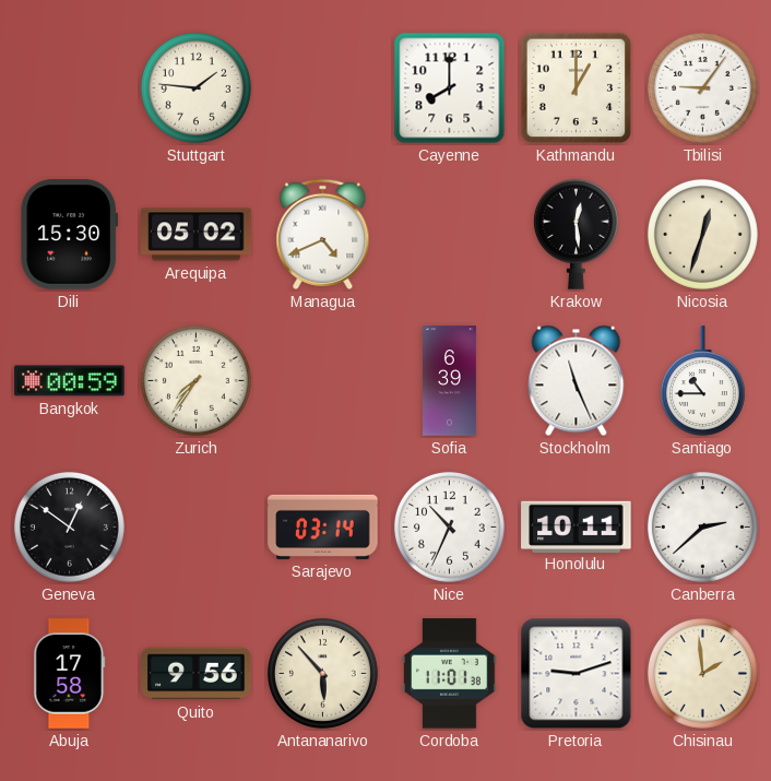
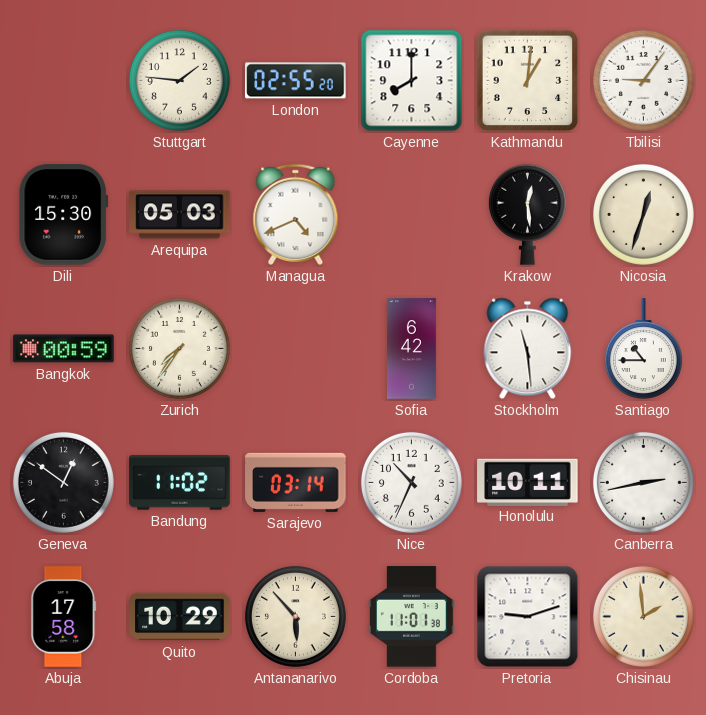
London: none -> 02:55 (296, 81)
Kathmandu: 1:00 -> 1:01 (528, 81)
Arequipa: 05:02 -> 05:03 (180, 215)
Sofia: 6:39 -> 6:42 (412, 349)
Stockholm: 11:26 -> 11:29 (528, 349)
Bandung: none -> 11:02 (180, 483)
Canberra: 2:38 -> 2:43 (643, 482)
Quito: 9:56 -> 10:29 (180, 617)
